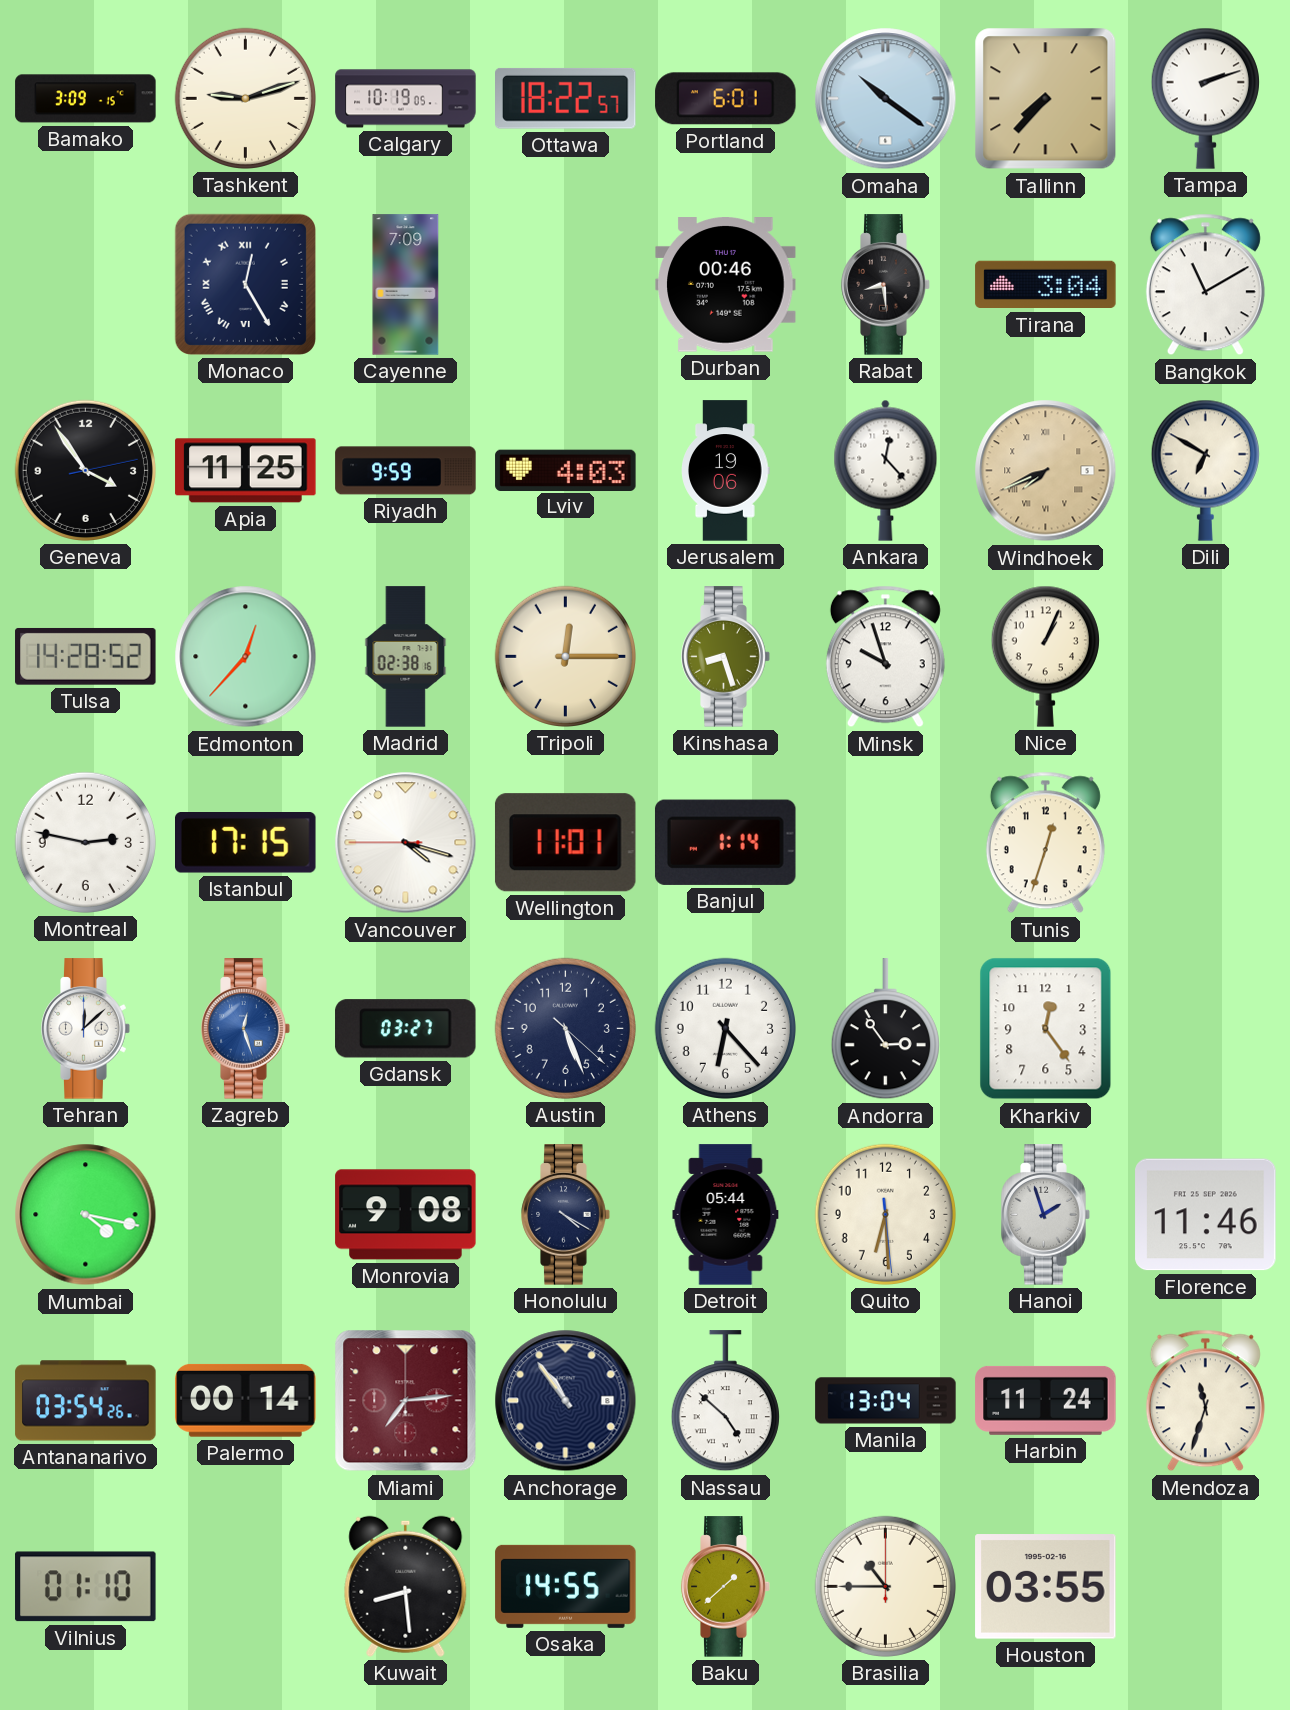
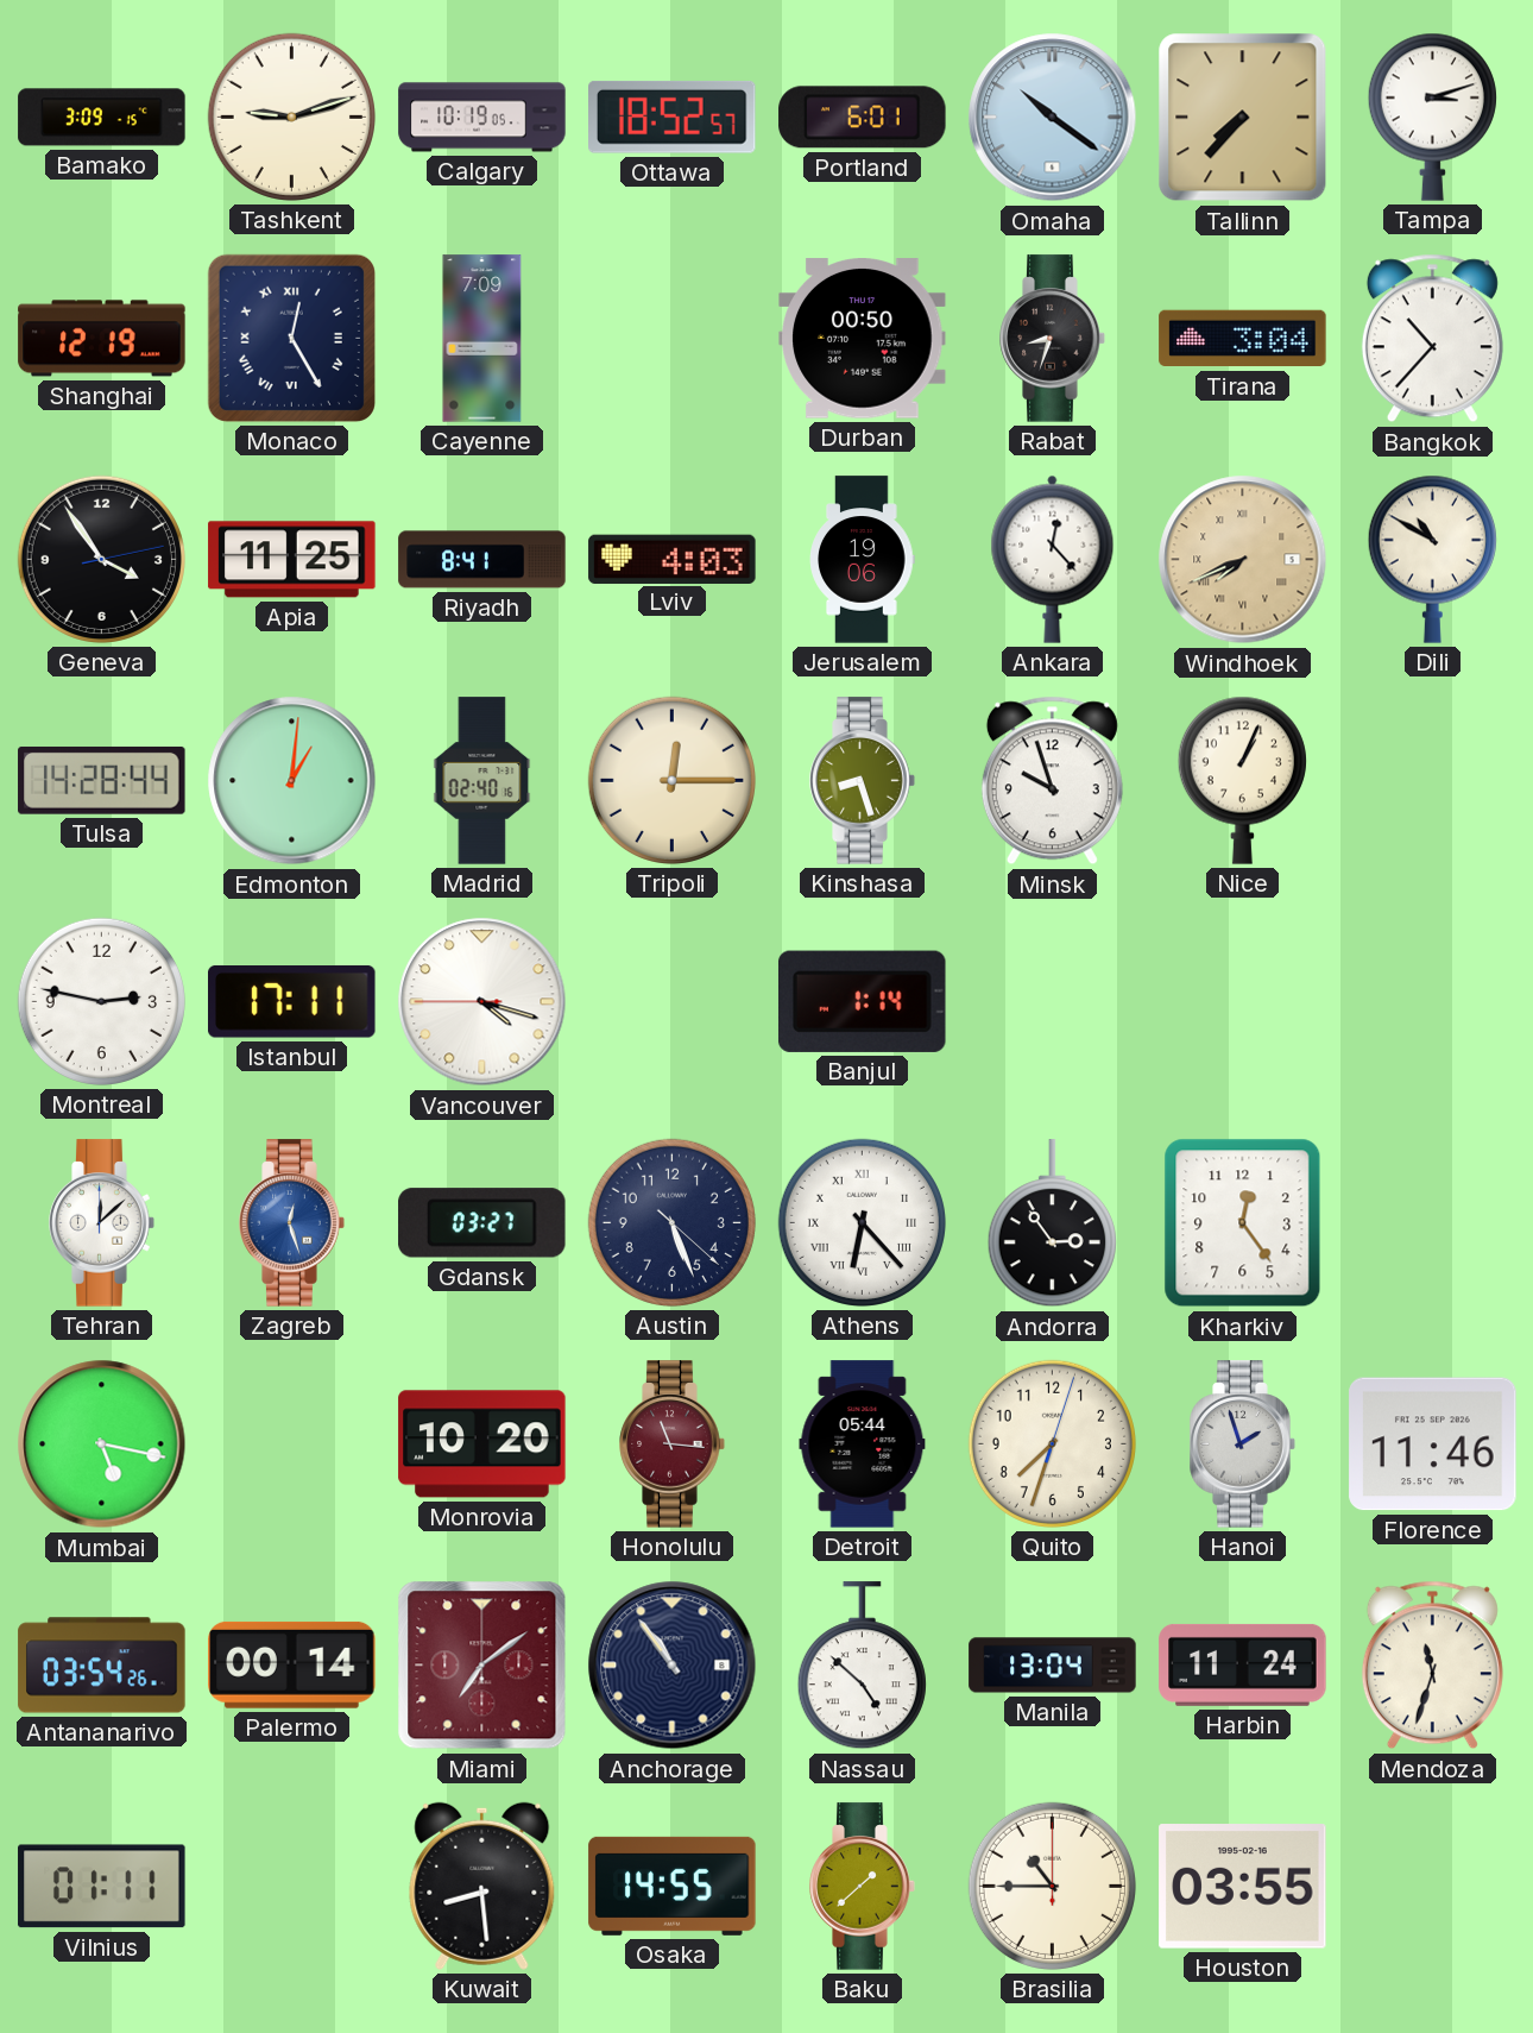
Ottawa: 18:22 -> 18:52 (673, 117)
Tampa: 2:12 -> 3:12 (1432, 117)
Shanghai: none -> 12:19 (102, 339)
Durban: 00:46 -> 00:50 (863, 339)
Rabat: 8:29 -> 8:33 (1053, 339)
Bangkok: 11:10 -> 10:37 (1432, 339)
Riyadh: 9:59 -> 8:41 (482, 560)
Dili: 6:50 -> 10:50 (1432, 559)
Tulsa: 14:28:52 -> 14:28:44 (102, 780)
Edmonton: 12:37 -> 1:01 (292, 781)
Madrid: 02:38 -> 02:40 (482, 781)
Istanbul: 17:15 -> 17:11 (292, 1002)
Wellington: 11:01 -> none (565, 843)
Tunis: 12:33 -> none (1045, 843)
Athens numerals: Arabic -> Roman (862, 1222)
Mumbai: 4:17 -> 5:17 (102, 1444)
Monrovia: 9:08 -> 10:20 (482, 1444)
Honolulu: 4:20 -> 11:16 (673, 1444)
Honolulu dial: navy -> burgundy (673, 1444)
Quito: 6:29 -> 7:33 (1052, 1443)
Miami: 7:14 -> 7:09 (482, 1666)
Vilnius: 01:10 -> 01:11 (102, 1887)
